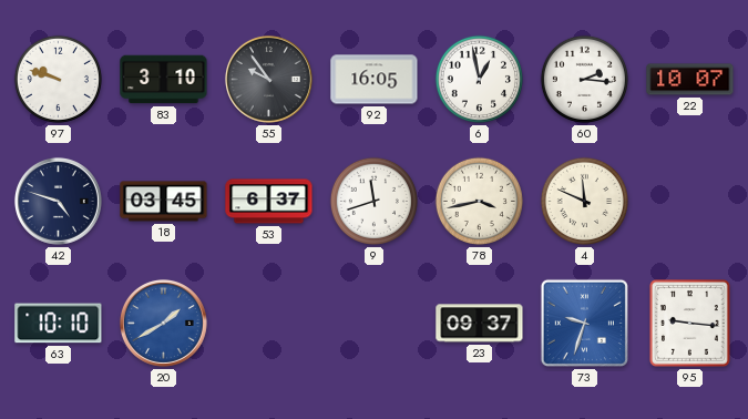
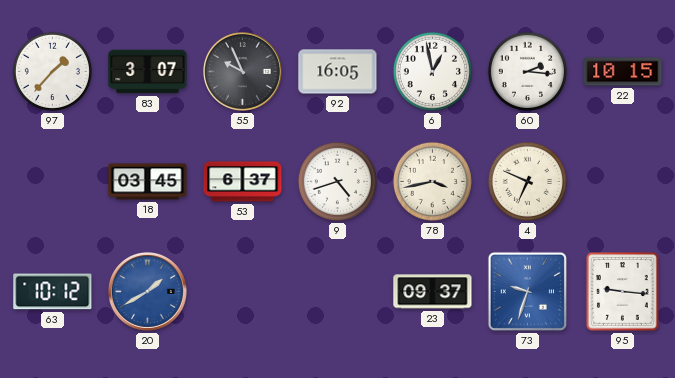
97: 9:48 -> 1:37 (52, 71)
83: 3:10 -> 3:07 (148, 72)
55: 9:54 -> 9:56 (242, 71)
22: 10:07 -> 10:15 (623, 72)
42: 4:48 -> none (58, 201)
9: 11:42 -> 4:42 (337, 181)
4: 11:49 -> 6:49 (527, 181)
63: 10:10 -> 10:12 (53, 292)
